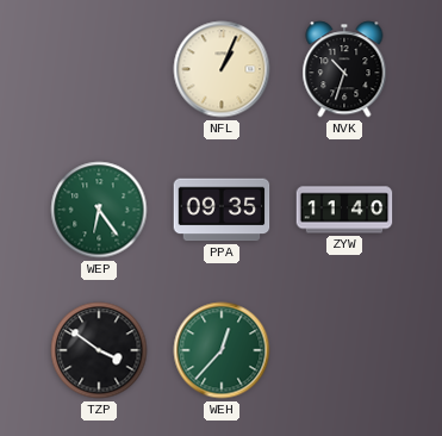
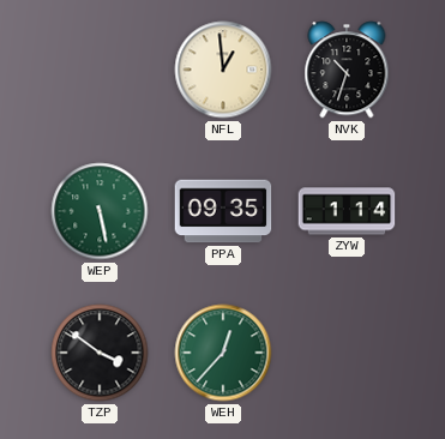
NFL: 1:04 -> 12:59 (223, 70)
WEP: 6:24 -> 5:28 (100, 211)
ZYW: 11:40 -> 1:14 (347, 211)
